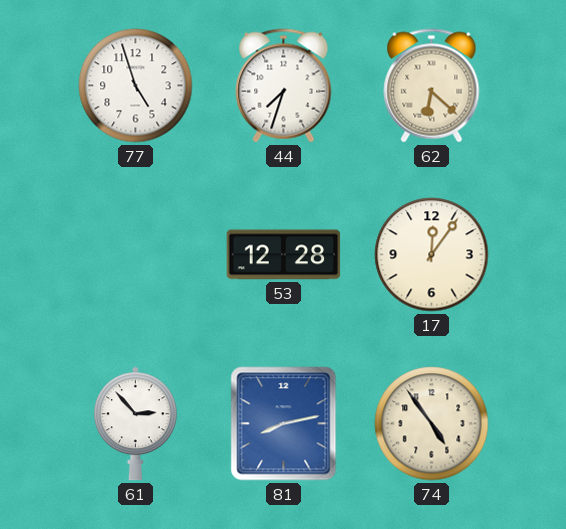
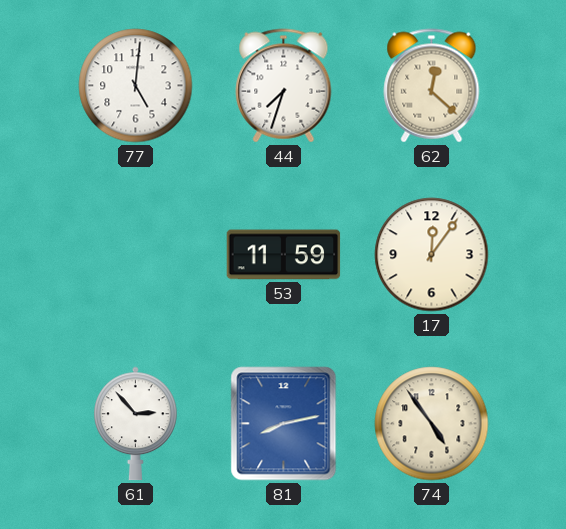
77: 4:57 -> 5:01 (136, 86)
62: 6:22 -> 12:22 (432, 86)
53: 12:28 -> 11:59 (284, 255)
